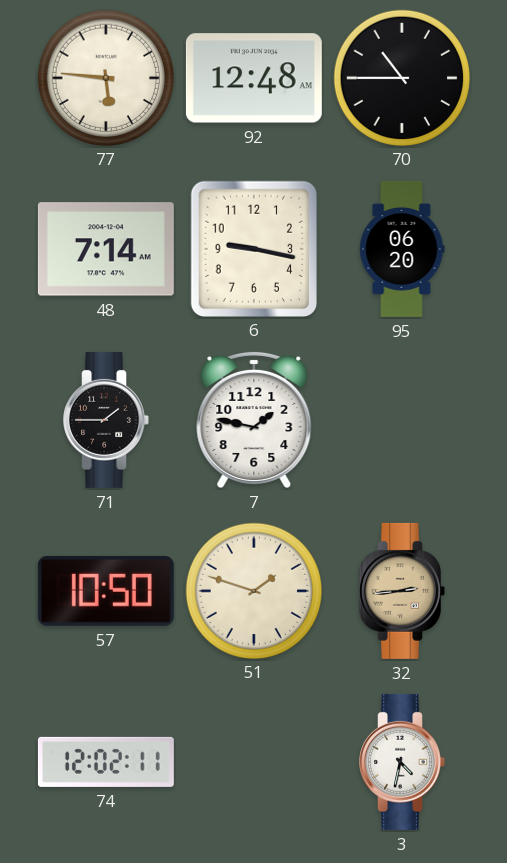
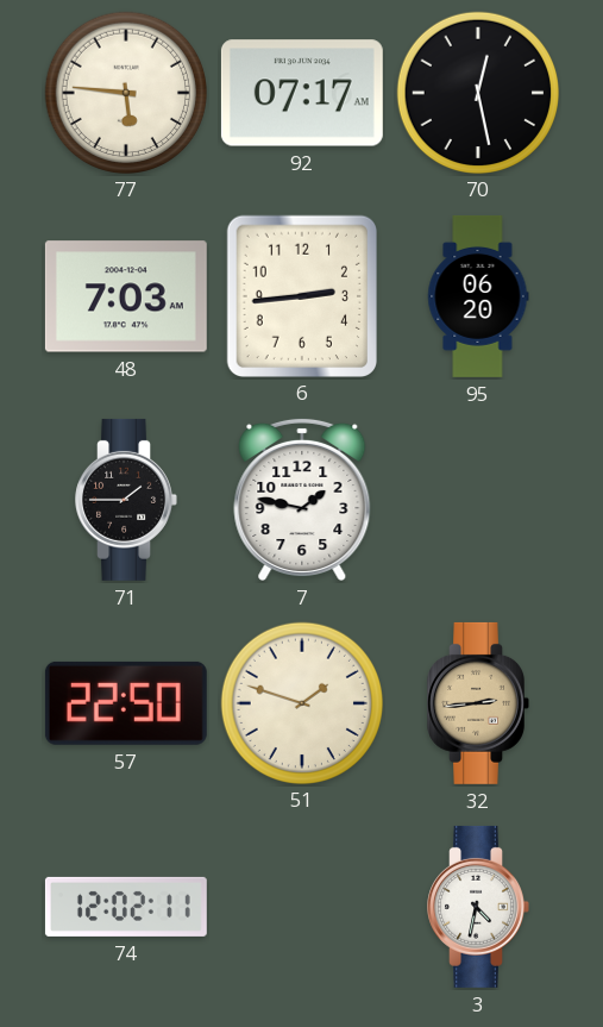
92: 12:48 -> 07:17 (302, 93)
70: 10:45 -> 12:28 (477, 92)
48: 7:14 -> 7:03 (126, 296)
6: 9:17 -> 2:44 (301, 295)
57: 10:50 -> 22:50 (126, 703)
